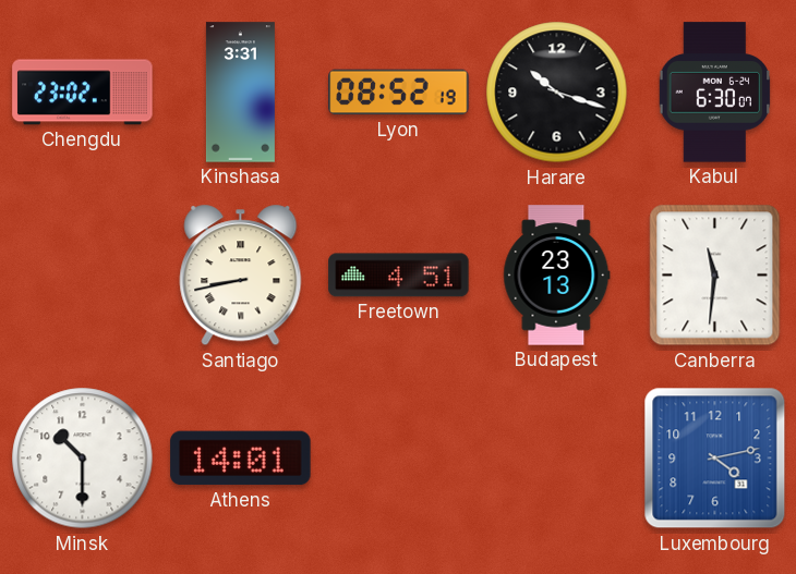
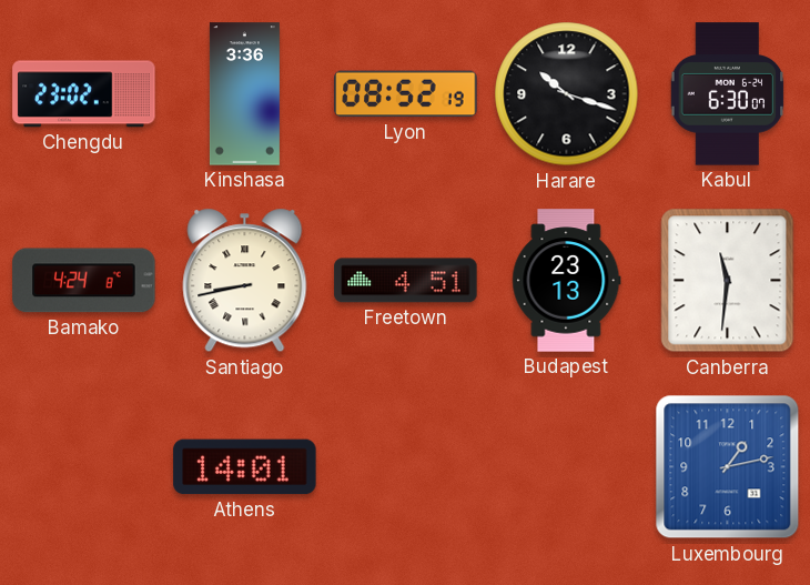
Kinshasa: 3:31 -> 3:36 (244, 94)
Bamako: none -> 4:24 (84, 281)
Minsk: 10:30 -> none (83, 459)
Luxembourg: 4:13 -> 1:13 (728, 467)
